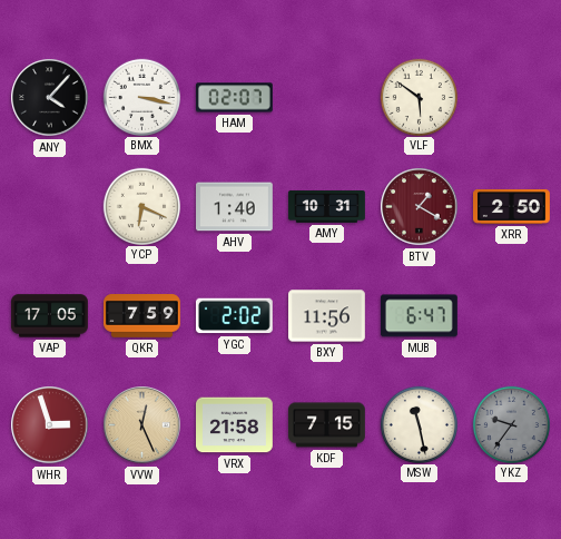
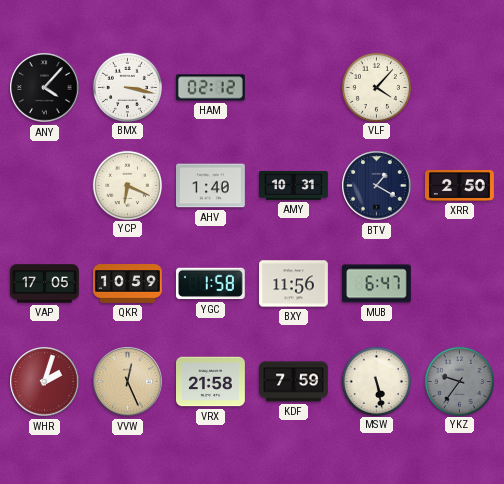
HAM: 02:07 -> 02:12 (210, 88)
VLF: 5:51 -> 4:07 (376, 87)
BTV dial: burgundy -> navy (377, 186)
QKR: 7:59 -> 10:59 (128, 284)
YGC: 2:02 -> 1:58 (210, 284)
WHR: 2:57 -> 2:03 (45, 382)
KDF: 7:15 -> 7:59 (294, 382)
MSW: 11:28 -> 5:28 (376, 381)
